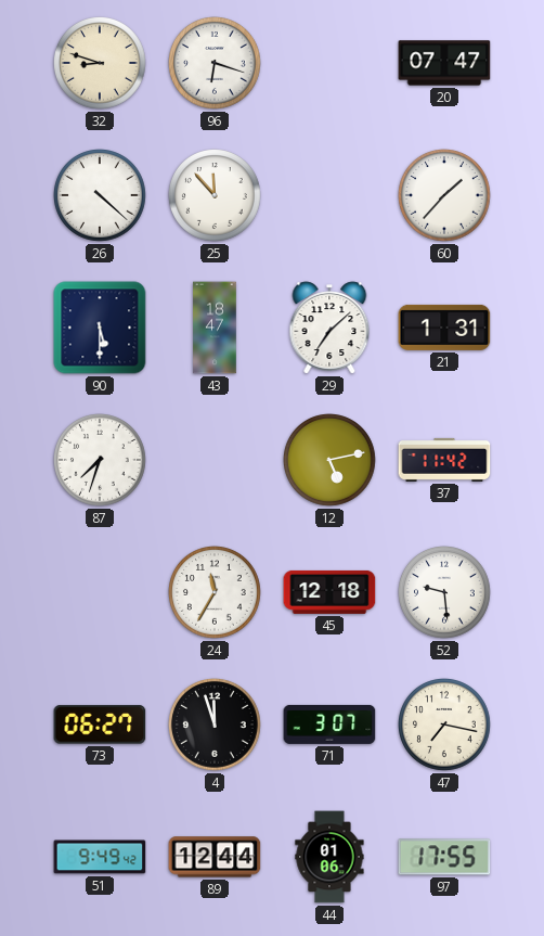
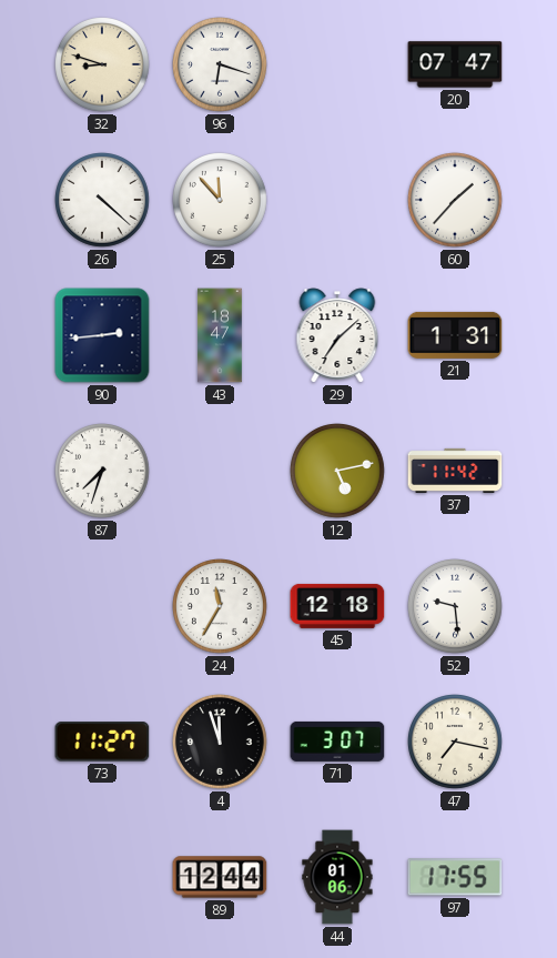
90: 5:30 -> 2:44 (102, 335)
73: 06:27 -> 11:27 (102, 742)
51: 9:49 -> none (100, 857)
